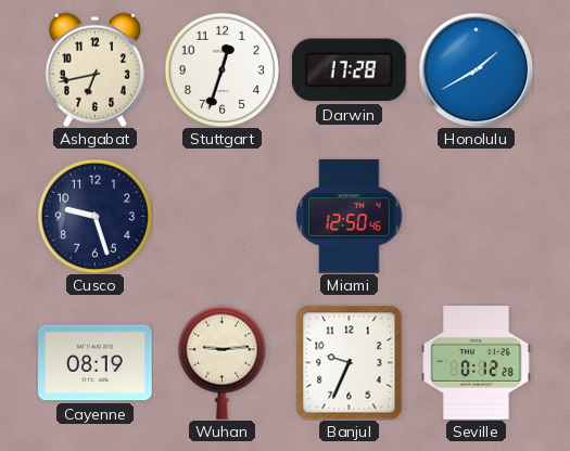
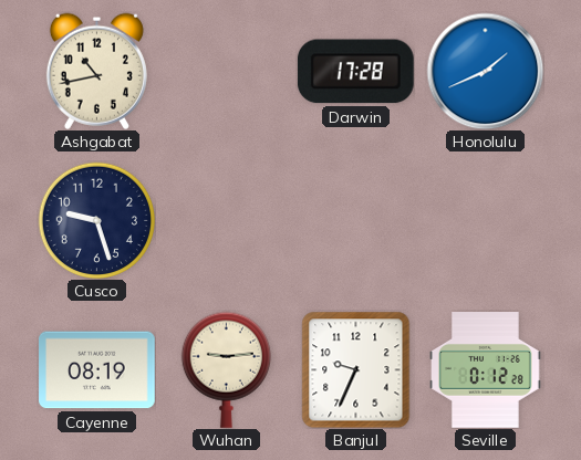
Ashgabat: 6:43 -> 10:43 (96, 71)
Stuttgart: 12:33 -> none (221, 69)
Honolulu: 1:40 -> 1:41 (485, 71)
Miami: 12:50 -> none (350, 217)
